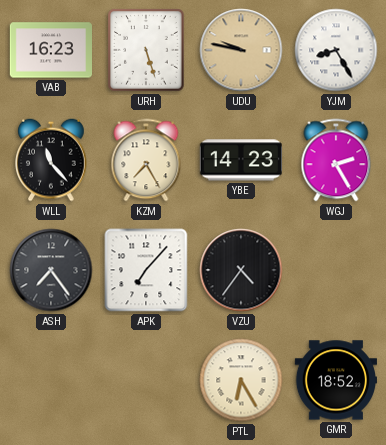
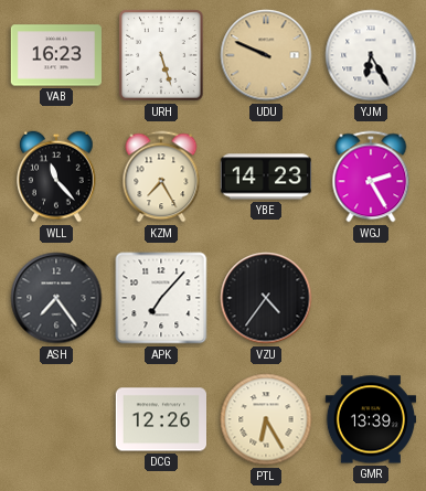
UDU: 9:47 -> 9:49 (266, 55)
YJM: 8:25 -> 6:25 (371, 55)
DCG: none -> 12:26 (160, 419)
GMR: 18:52 -> 13:39 (370, 419)
